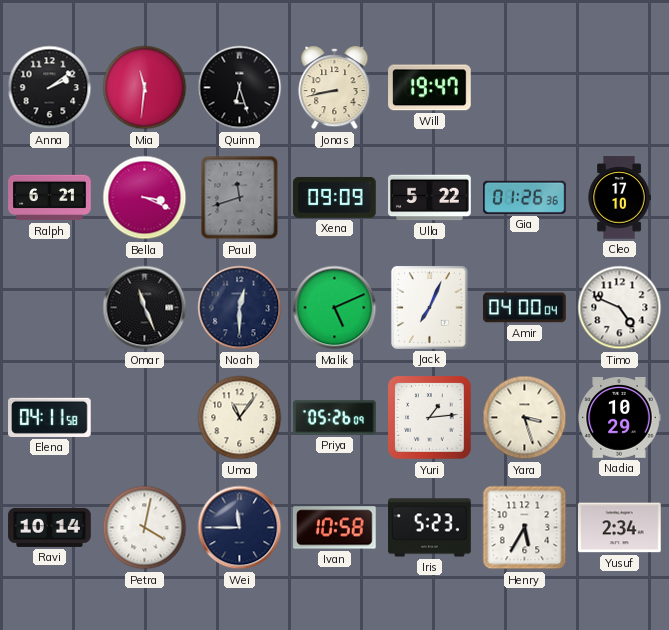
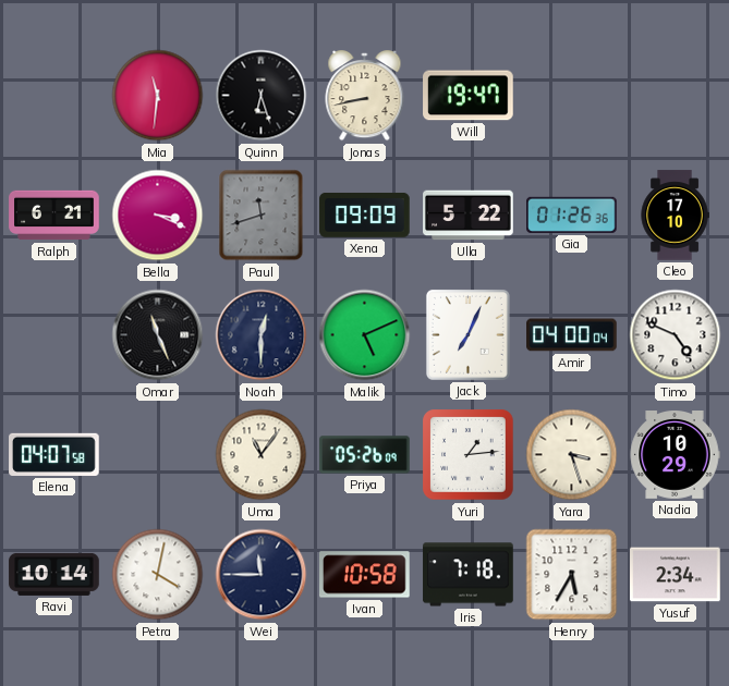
Anna: 2:09 -> none (50, 88)
Elena: 04:11 -> 04:07 (54, 454)
Iris: 5:23 -> 7:18 (469, 575)
